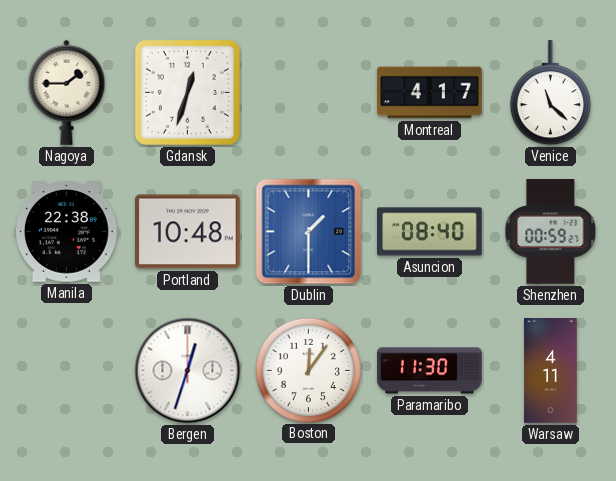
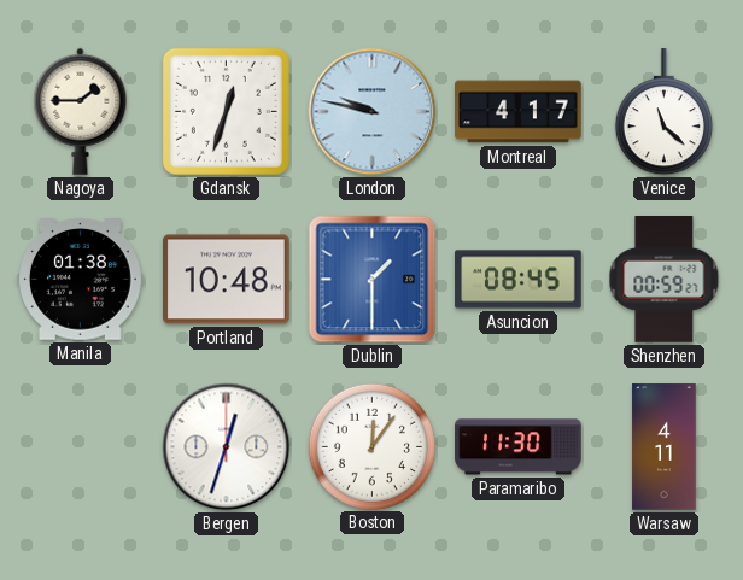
London: none -> 9:47 (373, 112)
Manila: 22:38 -> 01:38 (81, 280)
Asuncion: 08:40 -> 08:45 (519, 280)
